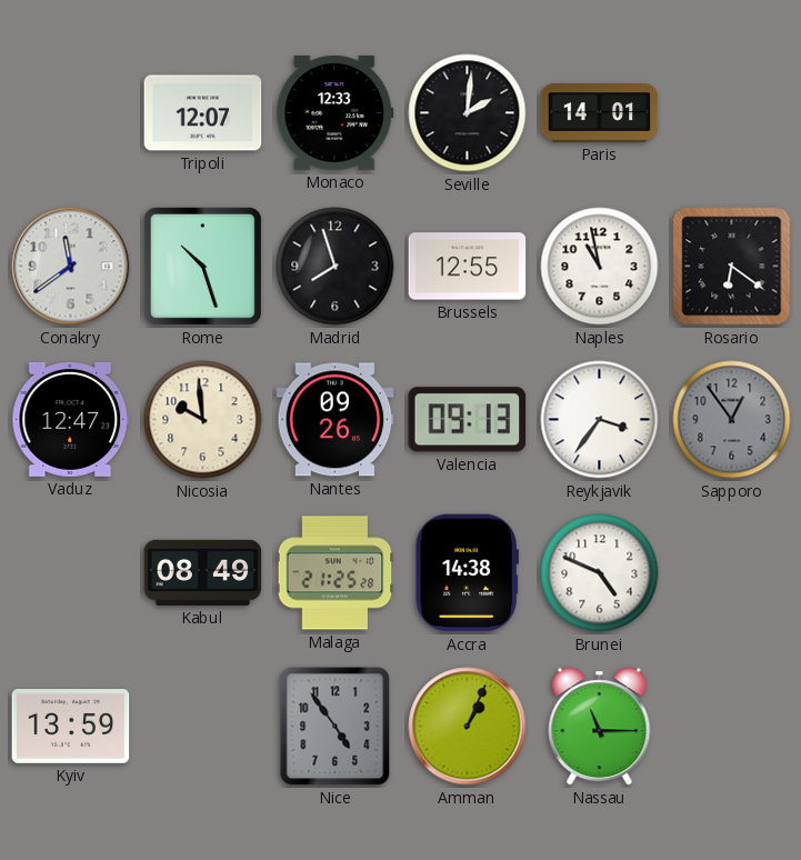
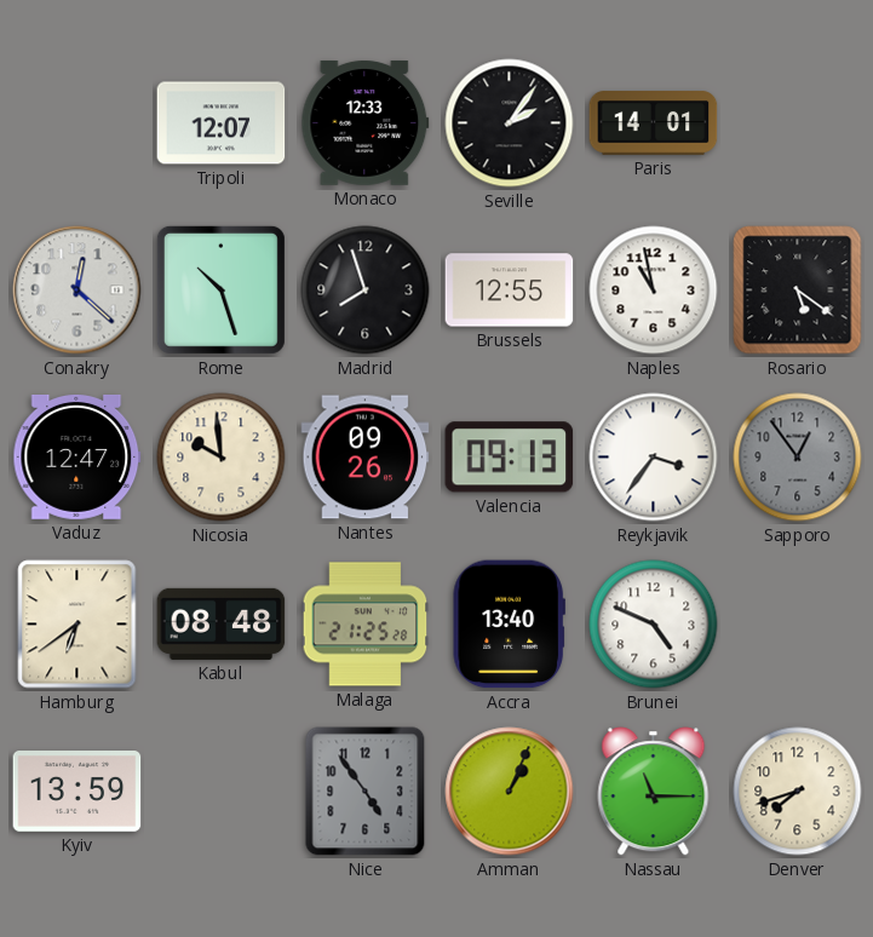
Seville: 2:01 -> 2:06 (510, 123)
Conakry: 11:39 -> 12:22 (77, 291)
Rosario: 6:21 -> 5:21 (798, 291)
Hamburg: none -> 6:39 (77, 625)
Kabul: 08:49 -> 08:48 (222, 623)
Accra: 14:38 -> 13:40 (509, 625)
Denver: none -> 7:42 (798, 792)
